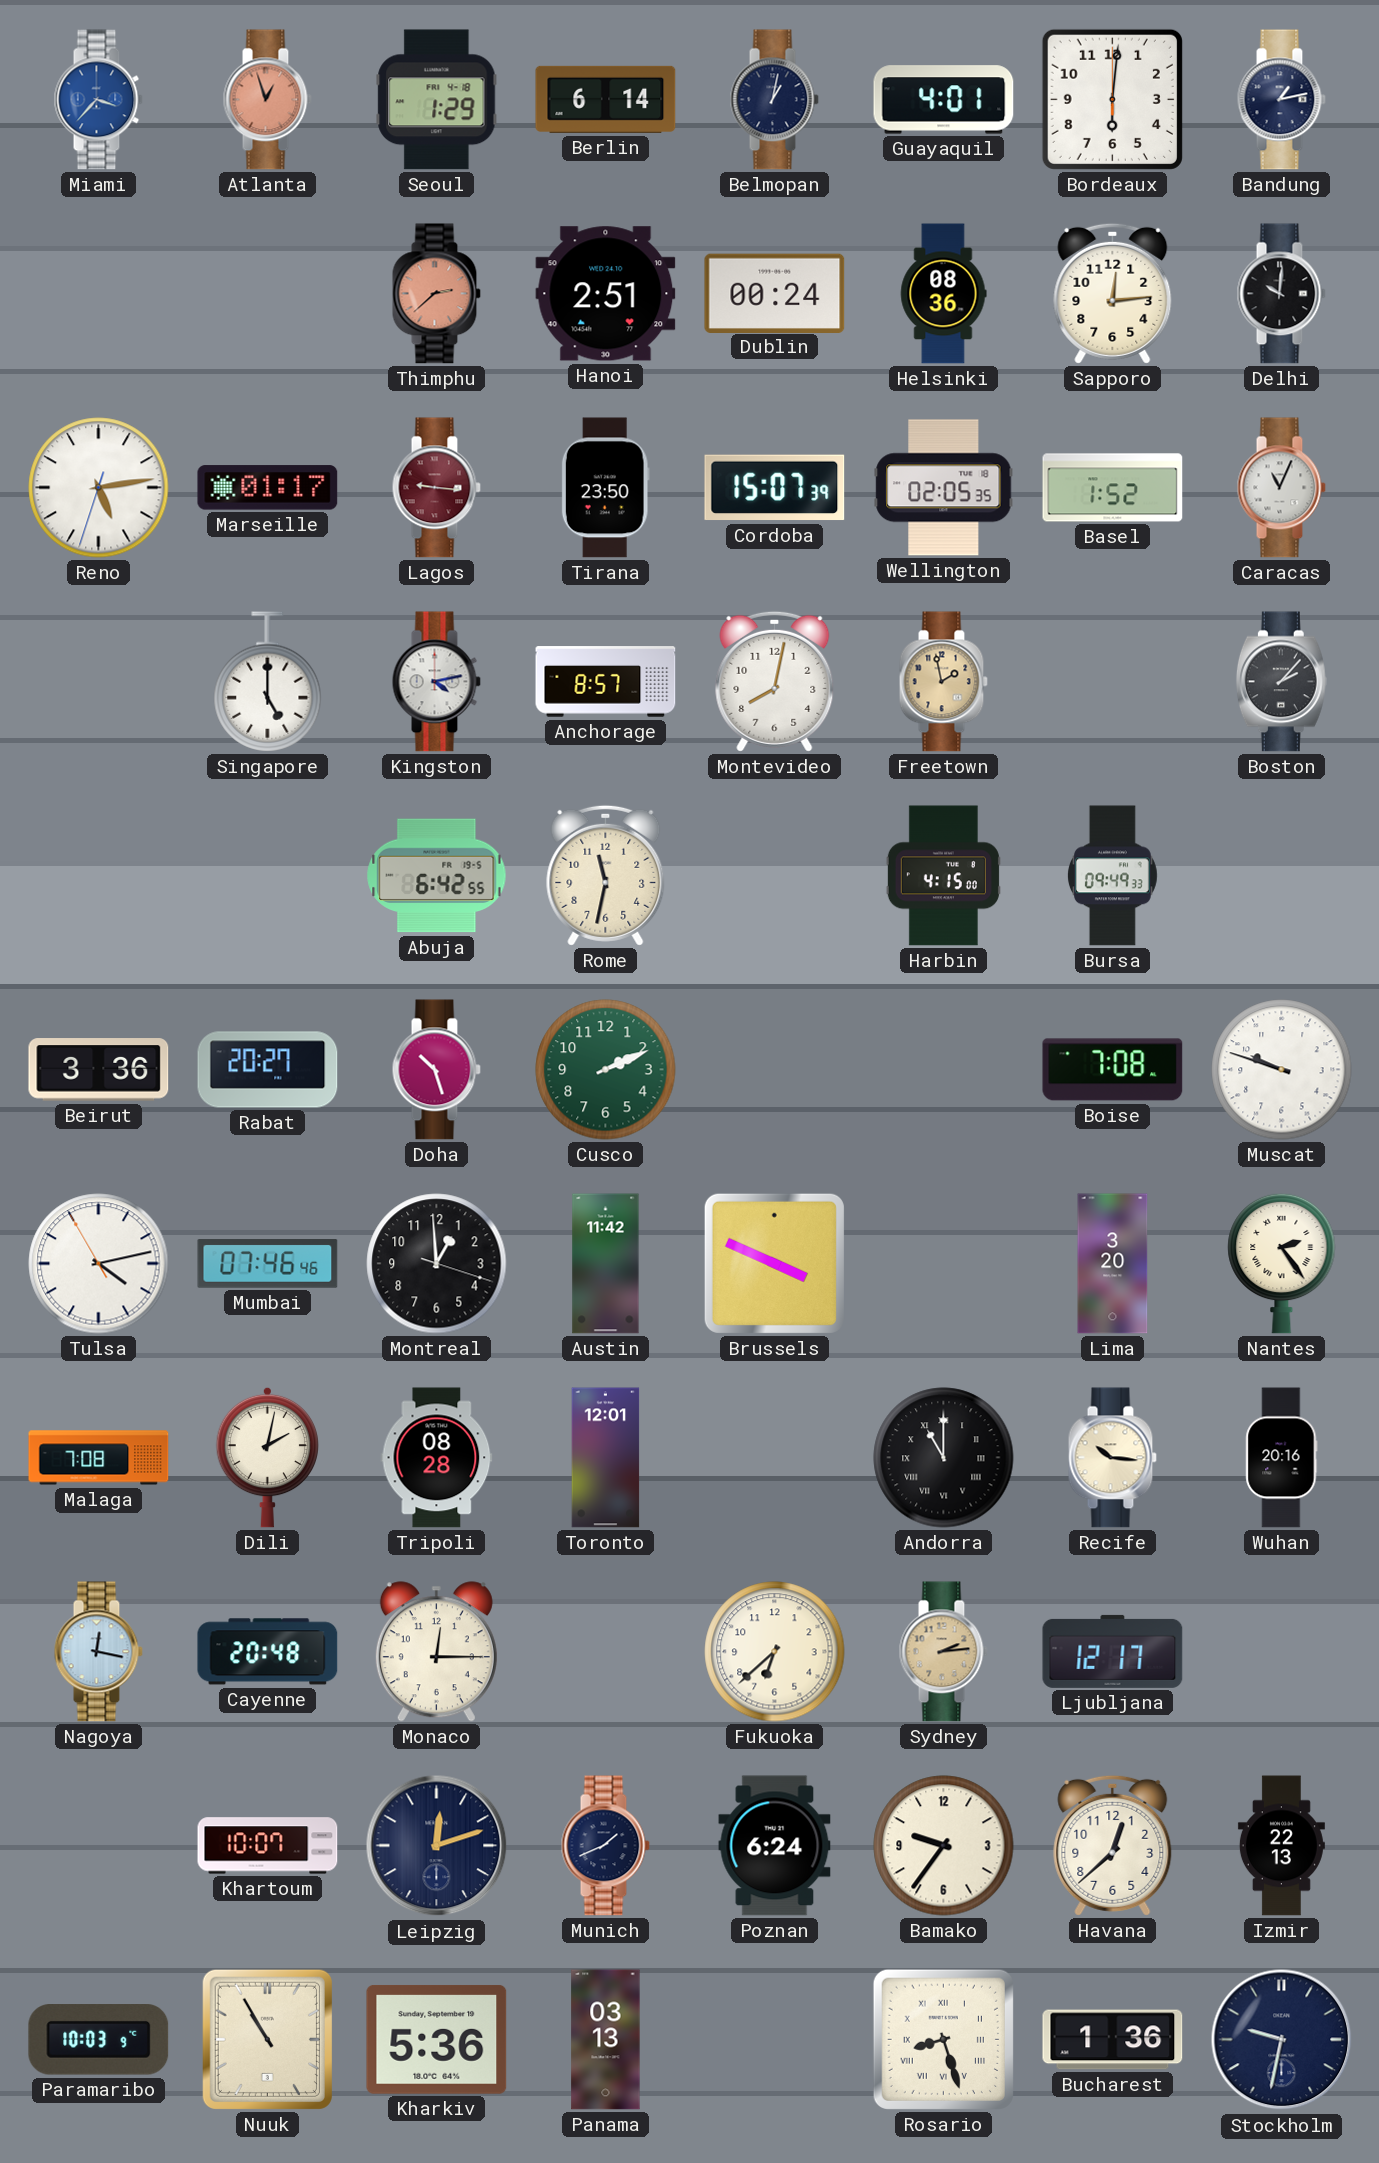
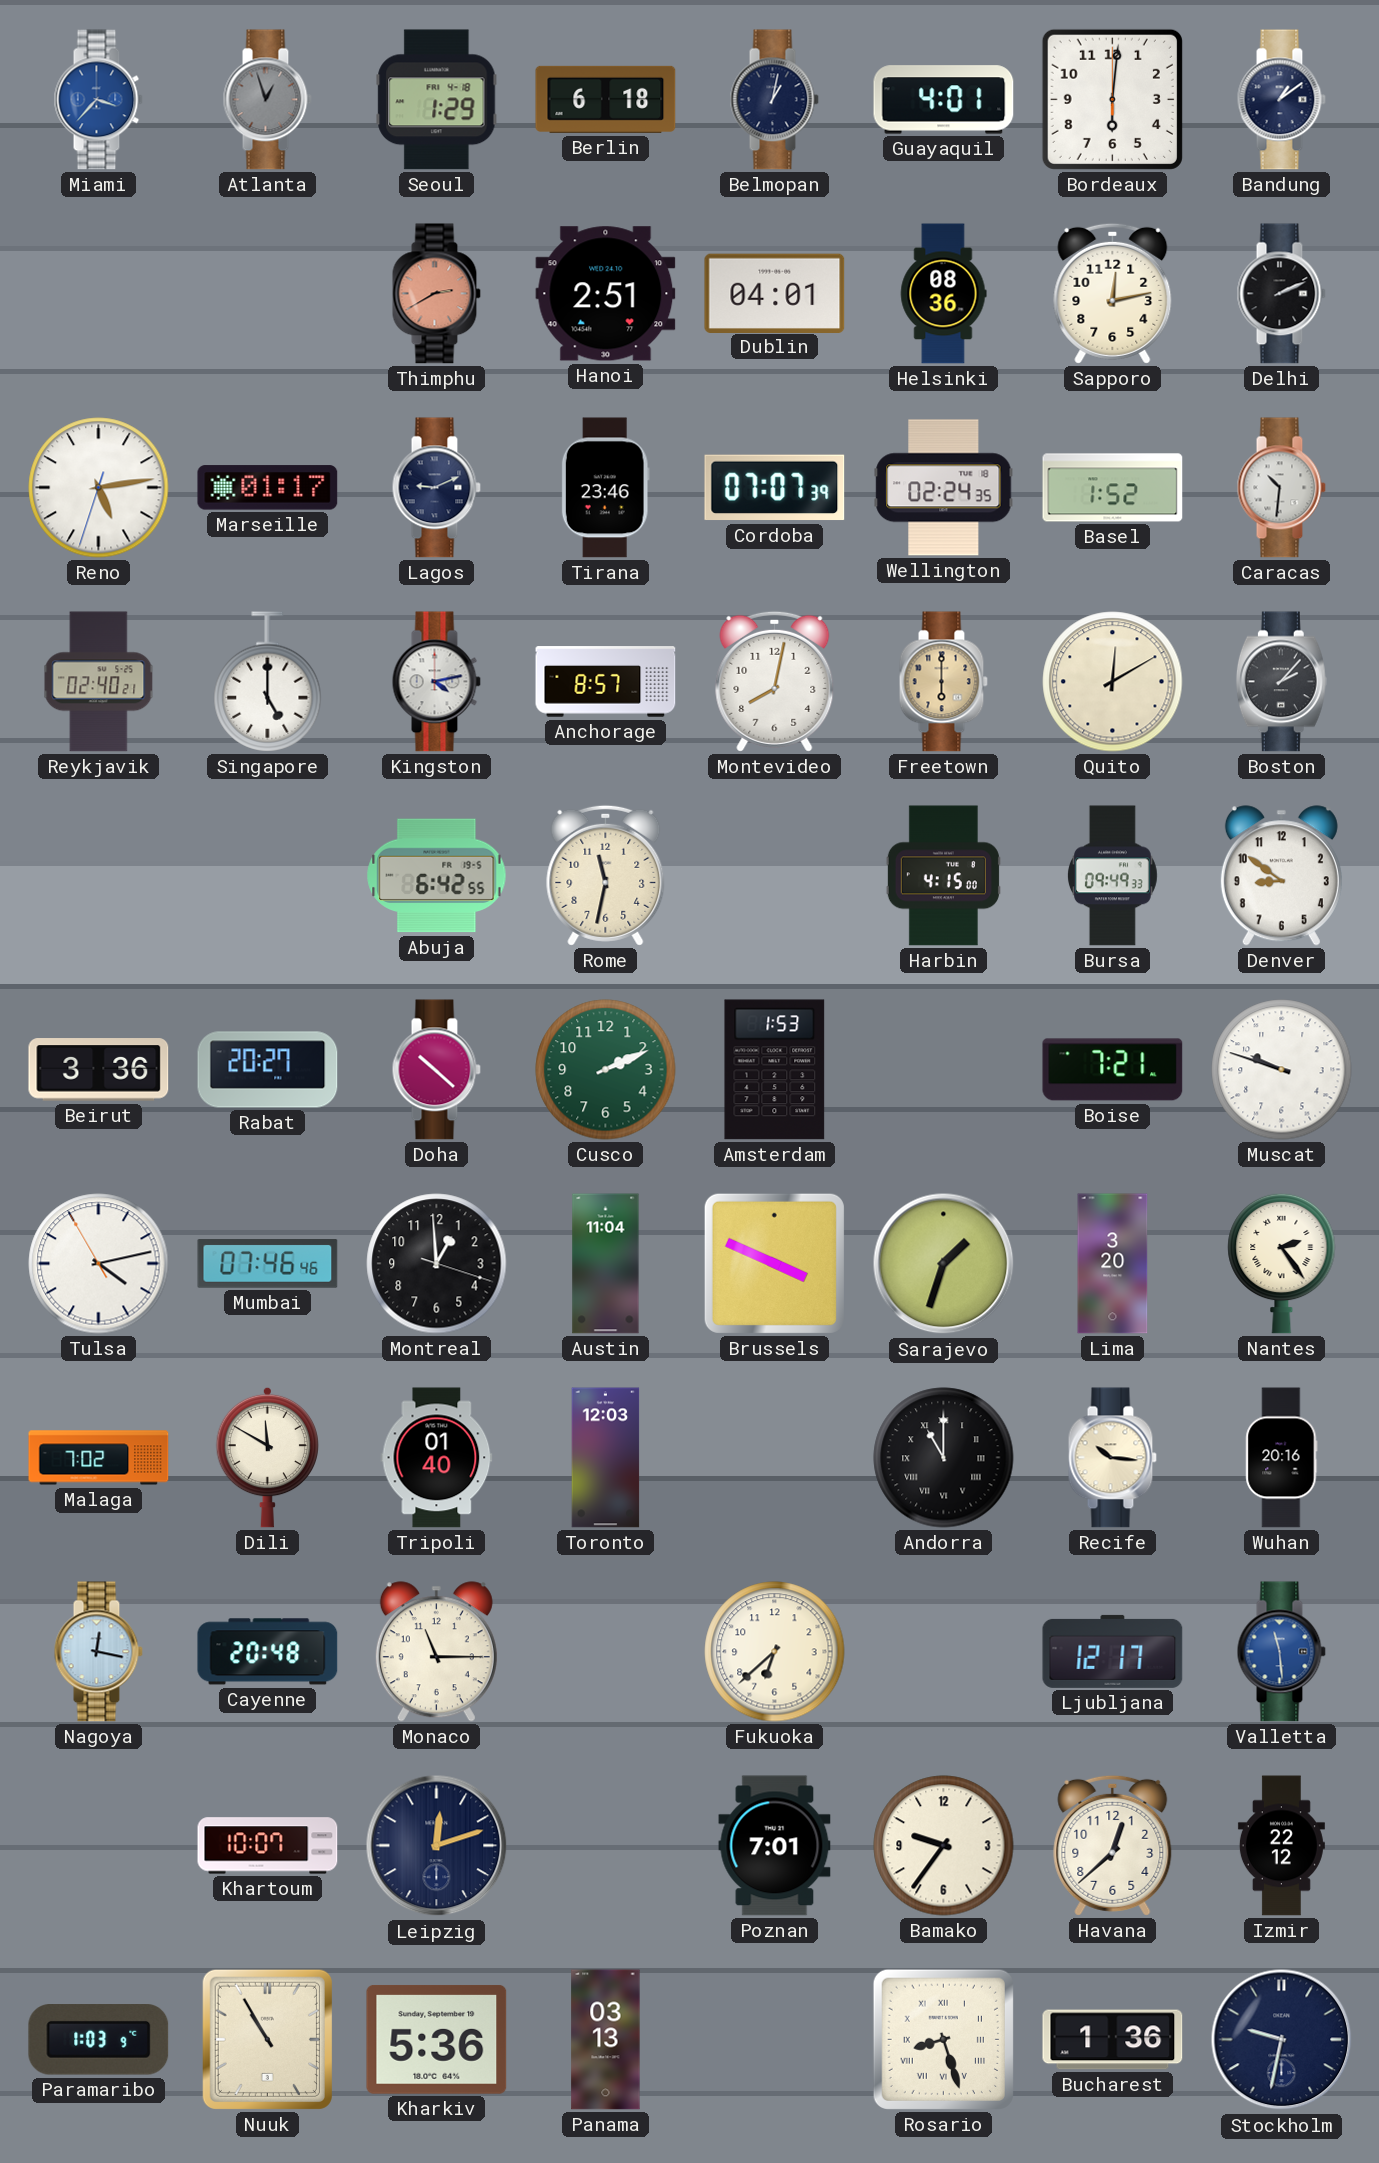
Atlanta dial: salmon -> grey (267, 100)
Berlin: 6:14 -> 6:18 (606, 99)
Bandung: 1:13 -> 1:09 (1281, 100)
Thimphu: 2:38 -> 2:40 (436, 294)
Dublin: 00:24 -> 04:01 (775, 293)
Sapporo: 12:14 -> 12:13 (1113, 293)
Delhi: 10:01 -> 2:11 (1281, 294)
Lagos: 9:16 -> 9:11 (436, 488)
Lagos dial: burgundy -> navy (436, 488)
Tirana: 23:50 -> 23:46 (605, 488)
Cordoba: 15:07 -> 07:07 (775, 488)
Wellington: 02:05 -> 02:24 (944, 488)
Caracas: 11:04 -> 10:31 (1281, 488)
Reykjavik: none -> 02:40 (99, 682)
Freetown: 1:58 -> 6:00 (943, 682)
Quito: none -> 12:10 (1113, 682)
Denver: none -> 8:51 (1281, 876)
Doha: 10:27 -> 10:22 (436, 1070)
Amsterdam: none -> 1:53 (775, 1070)
Boise: 7:08 -> 7:21 (1113, 1070)
Austin: 11:42 -> 11:04 (606, 1264)
Sarajevo: none -> 1:33 (944, 1264)
Malaga: 7:08 -> 7:02 (99, 1458)
Dili: 2:02 -> 11:50 (267, 1457)
Tripoli: 08:28 -> 01:40 (437, 1458)
Toronto: 12:01 -> 12:03 (606, 1458)
Monaco: 12:15 -> 11:15 (436, 1652)
Sydney: 2:14 -> none (943, 1652)
Valletta: none -> 11:29 (1281, 1652)
Munich: 1:41 -> none (605, 1846)
Poznan: 6:24 -> 7:01 (775, 1846)
Izmir: 22:13 -> 22:12 (1281, 1846)
Paramaribo: 10:03 -> 1:03 (99, 2040)
